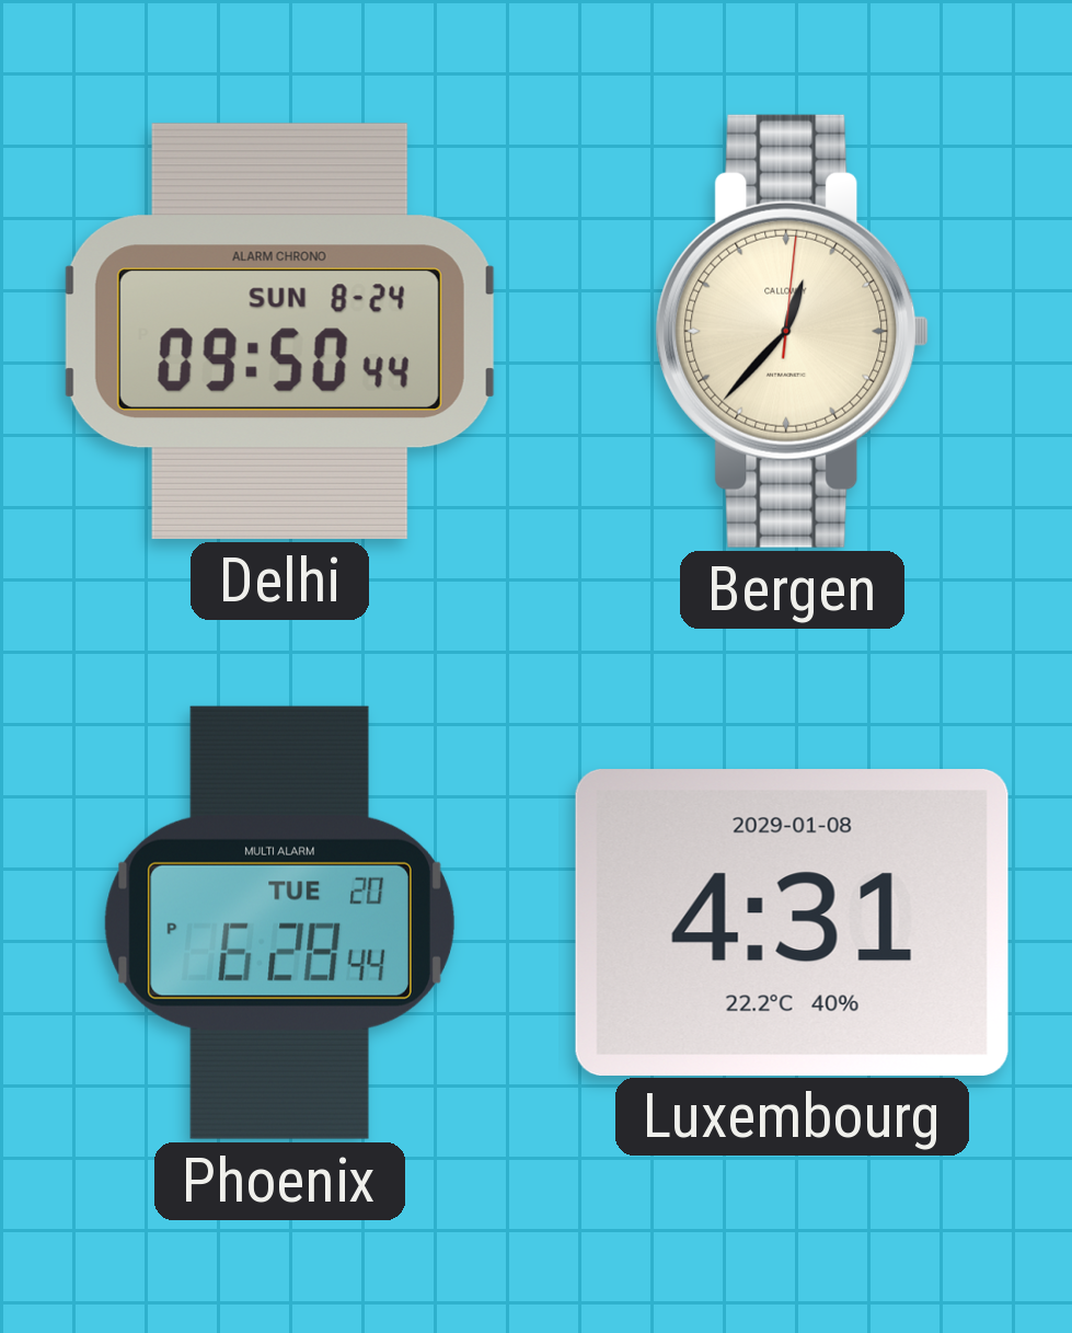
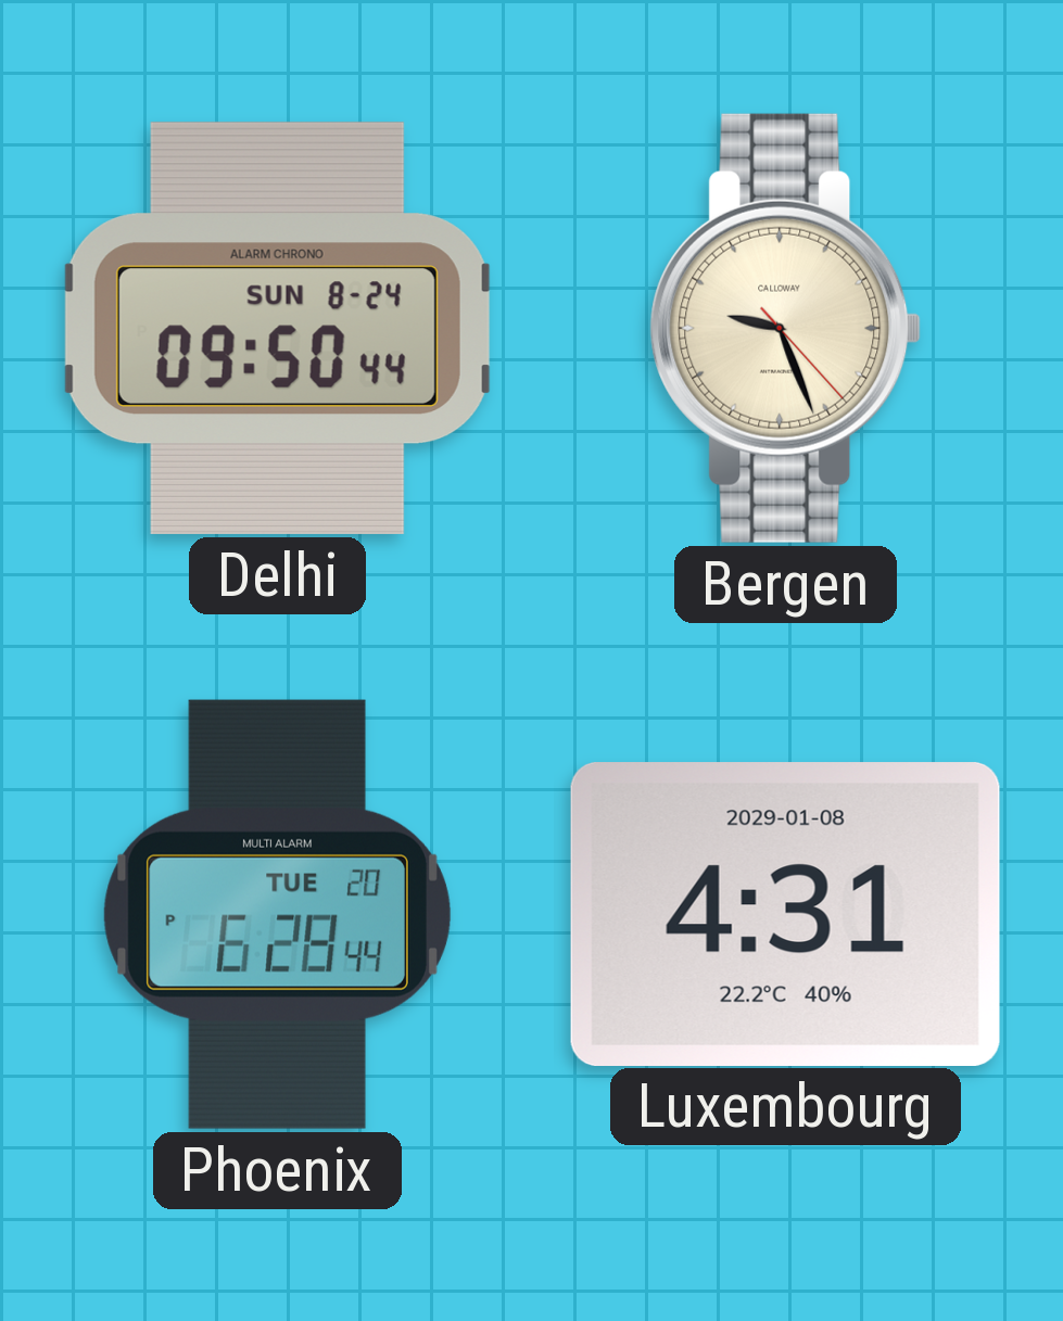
Bergen: 12:37 -> 9:26 (786, 328)
